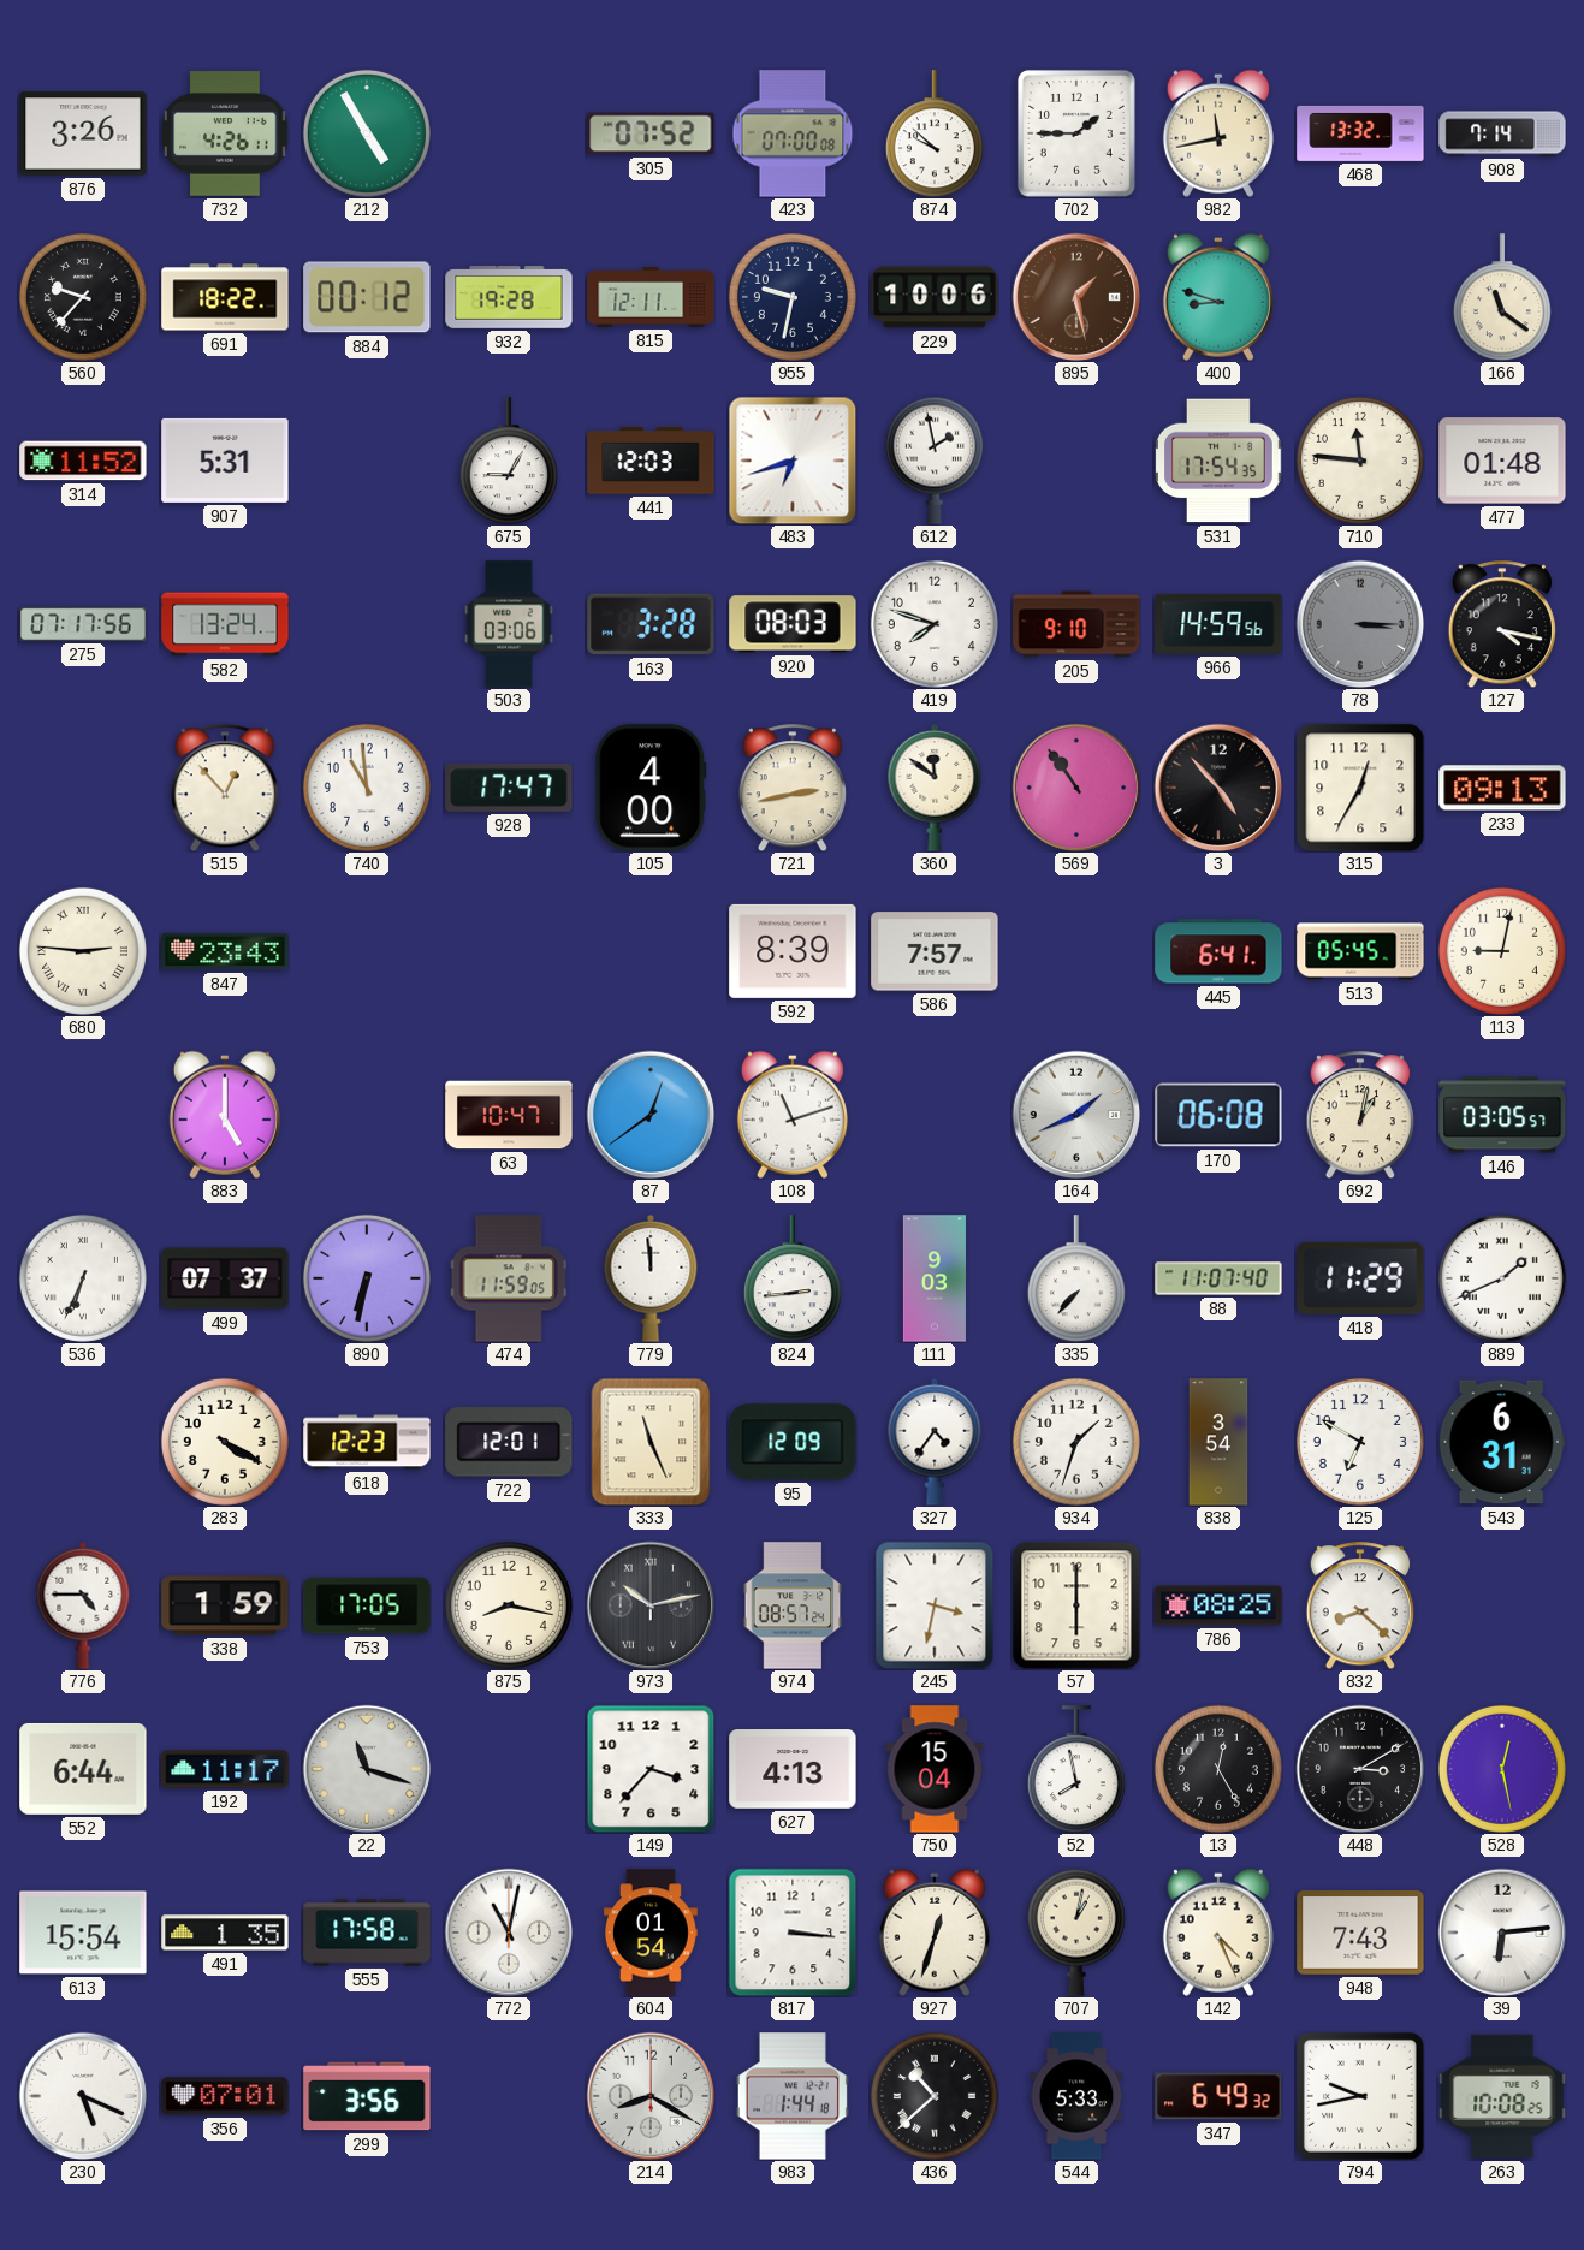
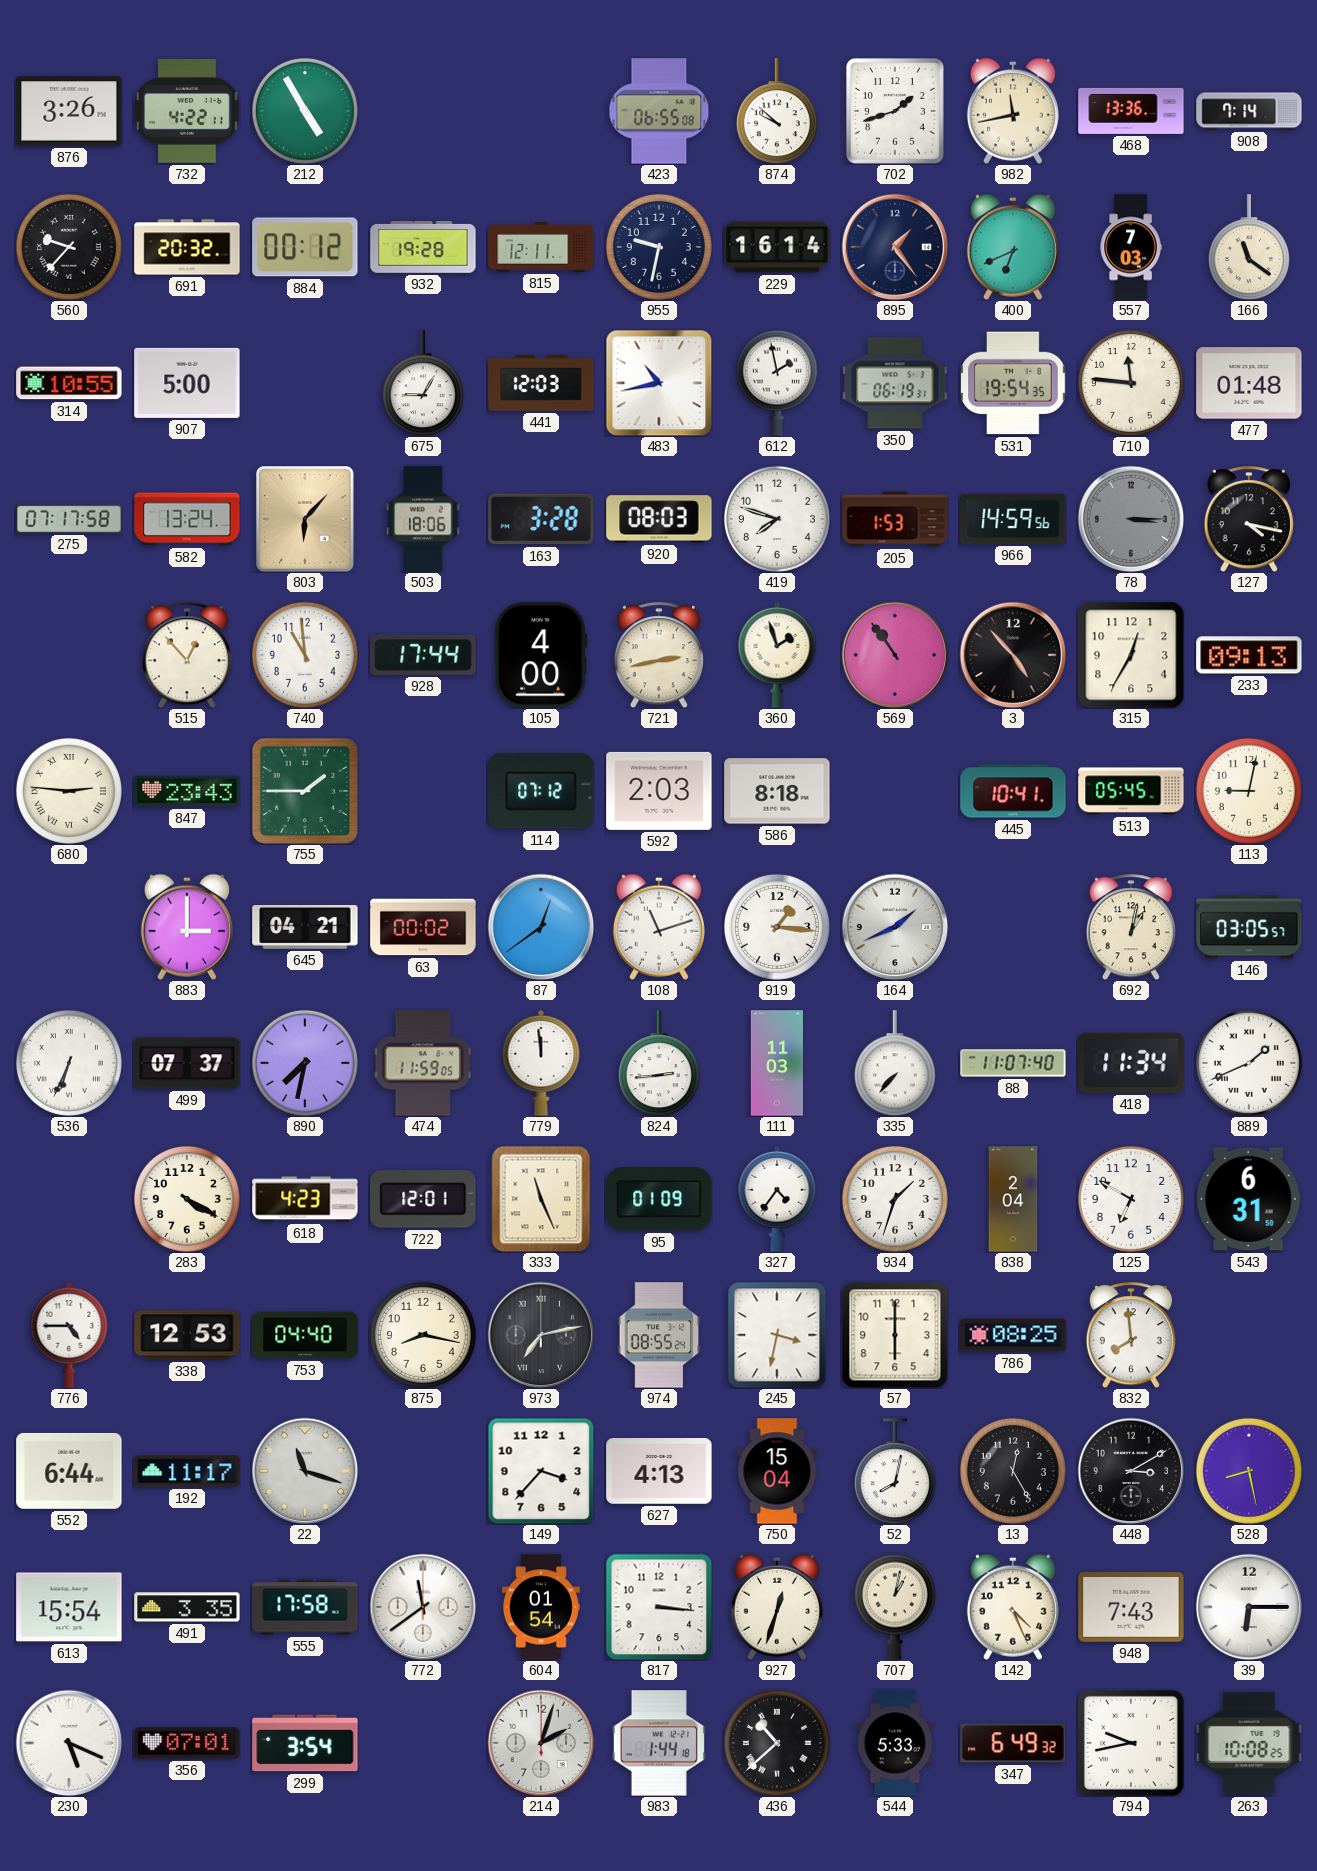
732: 4:26 -> 4:22 (187, 111)
305: 07:52 -> none (651, 133)
423: 07:00 -> 06:55 (659, 111)
702: 1:45 -> 1:42 (895, 111)
468: 13:32 -> 13:36 (1131, 111)
691: 18:22 -> 20:32 (187, 247)
229: 10:06 -> 16:14 (777, 247)
895: 1:28 -> 1:24 (895, 247)
895 dial: brown -> navy (895, 247)
400: 8:48 -> 6:41 (1013, 247)
557: none -> 7:03 (1131, 247)
314: 11:52 -> 10:55 (69, 383)
907: 5:31 -> 5:00 (187, 383)
483: 6:42 -> 10:43 (659, 383)
350: none -> 06:19 (895, 383)
531: 17:54 -> 19:54 (1013, 383)
275: 07:17:56 -> 07:17:58 (69, 519)
803: none -> 6:07 (305, 519)
503: 03:06 -> 18:06 (423, 519)
205: 9:10 -> 1:53 (895, 519)
928: 17:47 -> 17:44 (423, 655)
360: 11:51 -> 1:57 (777, 655)
755: none -> 1:45 (305, 791)
114: none -> 07:12 (541, 791)
592: 8:39 -> 2:03 (659, 791)
586: 7:57 -> 8:18 (777, 791)
445: 6:41 -> 10:41 (1013, 791)
883: 5:00 -> 3:00 (187, 927)
645: none -> 04:21 (305, 927)
63: 10:47 -> 00:02 (423, 927)
919: none -> 1:16 (777, 927)
170: 06:08 -> none (1218, 1115)
890: 6:32 -> 7:32 (305, 1063)
111: 9:03 -> 11:03 (777, 1063)
418: 11:29 -> 11:34 (1131, 1063)
618: 12:23 -> 4:23 (305, 1199)
95: 12:09 -> 01:09 (659, 1199)
838: 3:54 -> 2:04 (1013, 1199)
543: 6:31:31 -> 6:31:50 (1249, 1199)
338: 1:59 -> 12:53 (187, 1335)
753: 17:05 -> 04:40 (305, 1335)
973: 10:13 -> 7:13 (541, 1335)
974: 08:57 -> 08:55 (659, 1335)
832: 8:22 -> 7:59 (1131, 1335)
52: 7:58 -> 8:02 (895, 1471)
528: 12:28 -> 8:28 (1249, 1471)
491: 1:35 -> 3:35 (187, 1607)
772: 11:02 -> 11:39 (423, 1607)
39: 6:14 -> 6:15 (1249, 1607)
299: 3:56 -> 3:54 (305, 1743)
214: 8:20 -> 2:03 (541, 1743)
